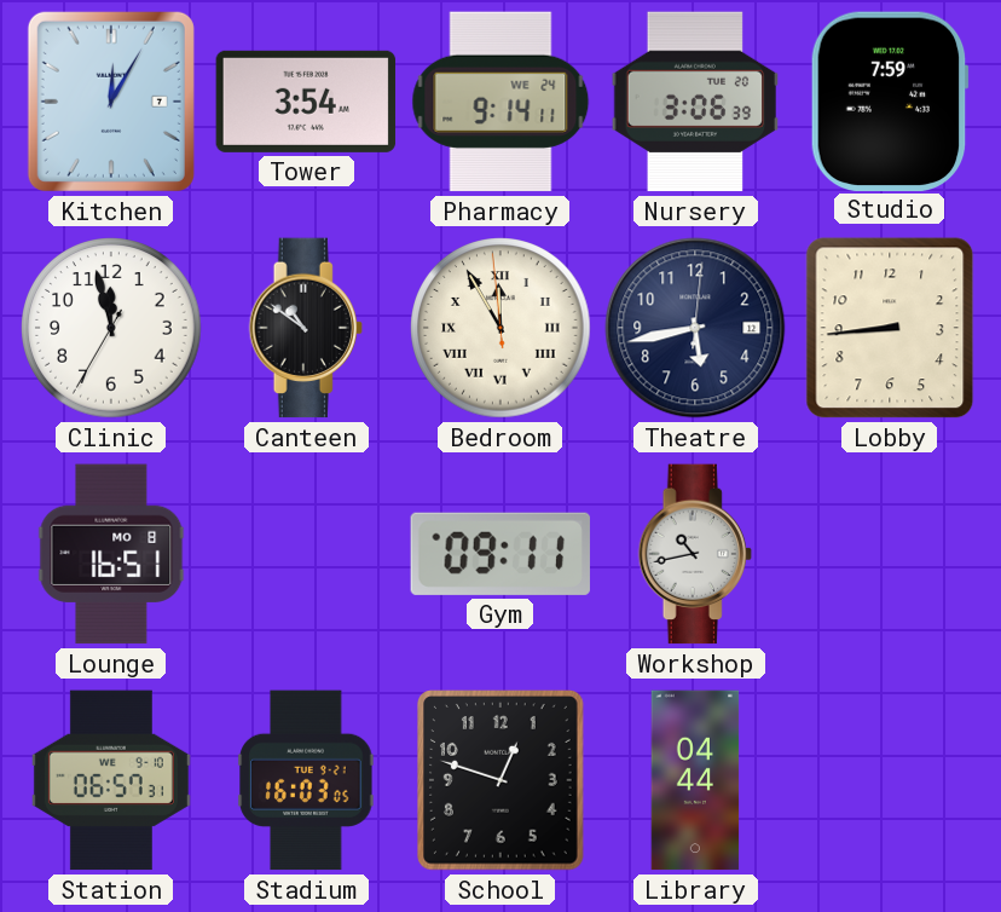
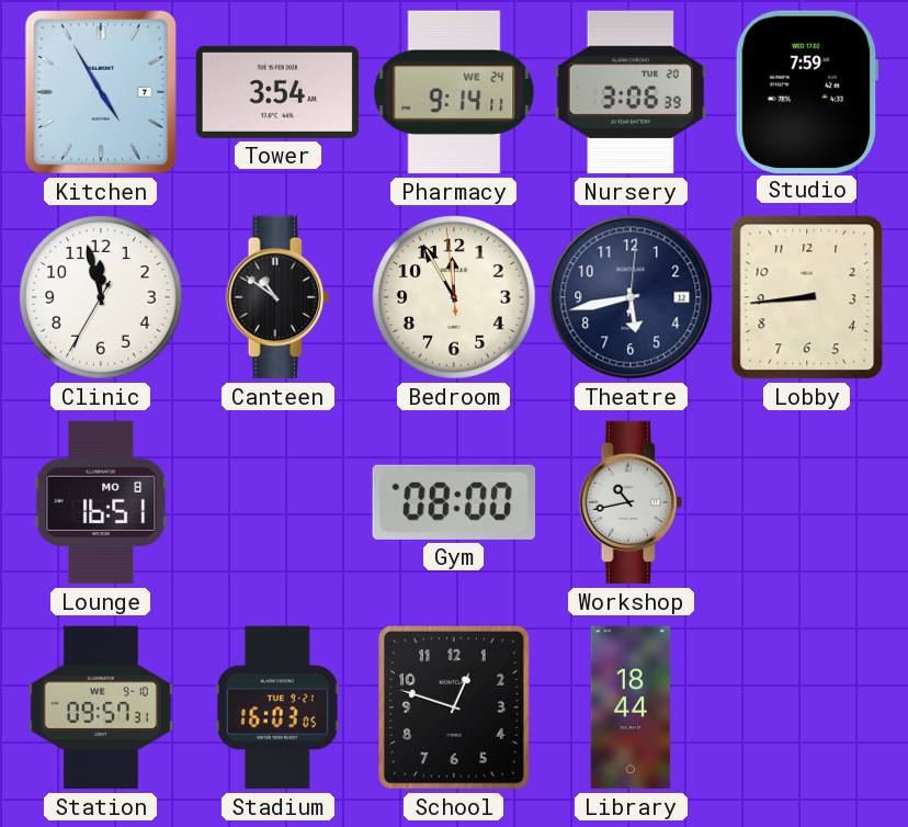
Kitchen: 12:05 -> 4:55 (101, 92)
Bedroom numerals: Roman -> Arabic (454, 297)
Gym: 09:11 -> 08:00 (454, 502)
Station: 06:57 -> 09:57 (101, 707)
Library: 04:44 -> 18:44 (631, 707)
